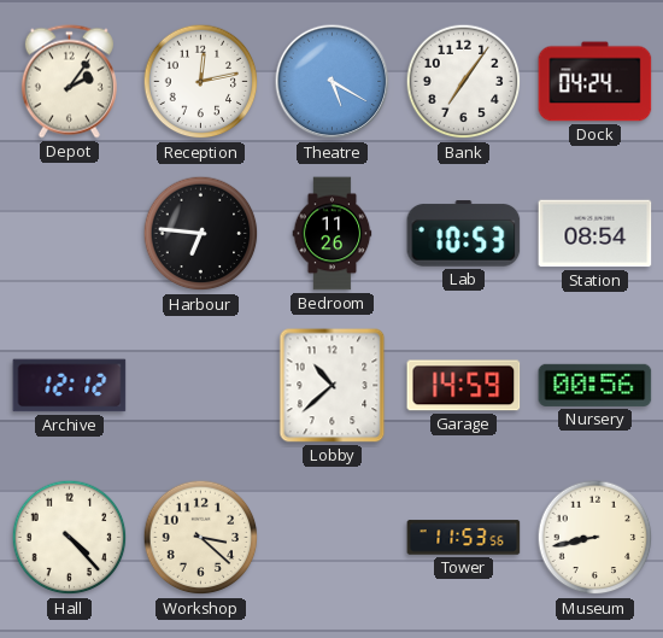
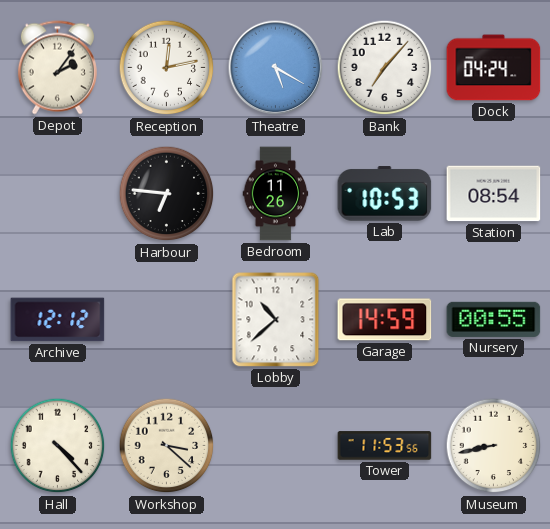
Bank: 7:06 -> 7:07 (385, 68)
Nursery: 00:56 -> 00:55 (494, 319)
